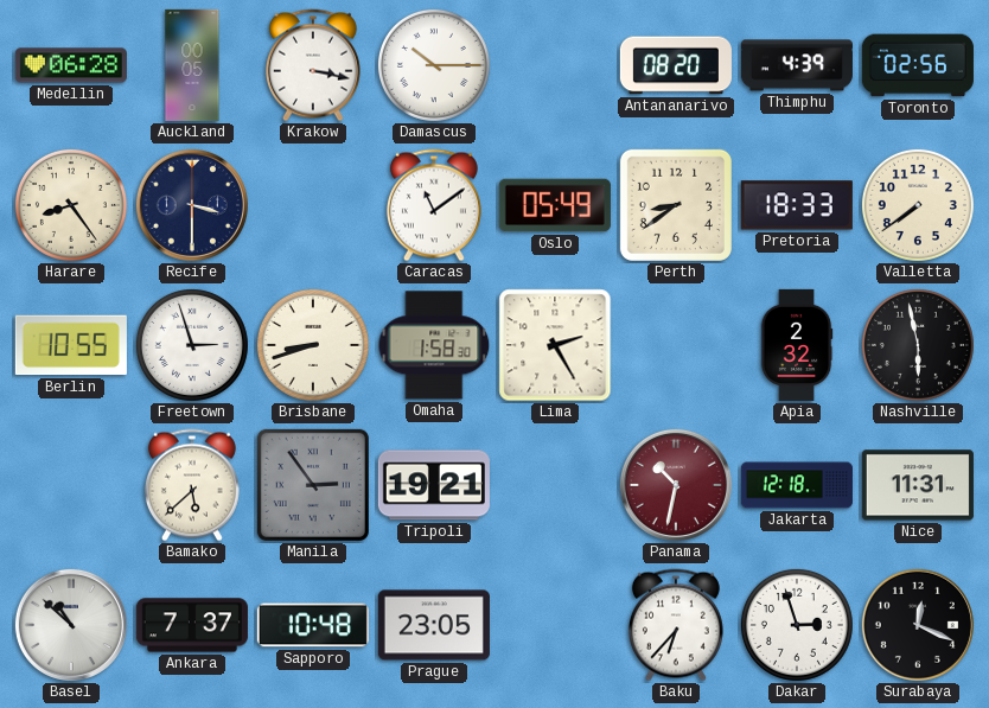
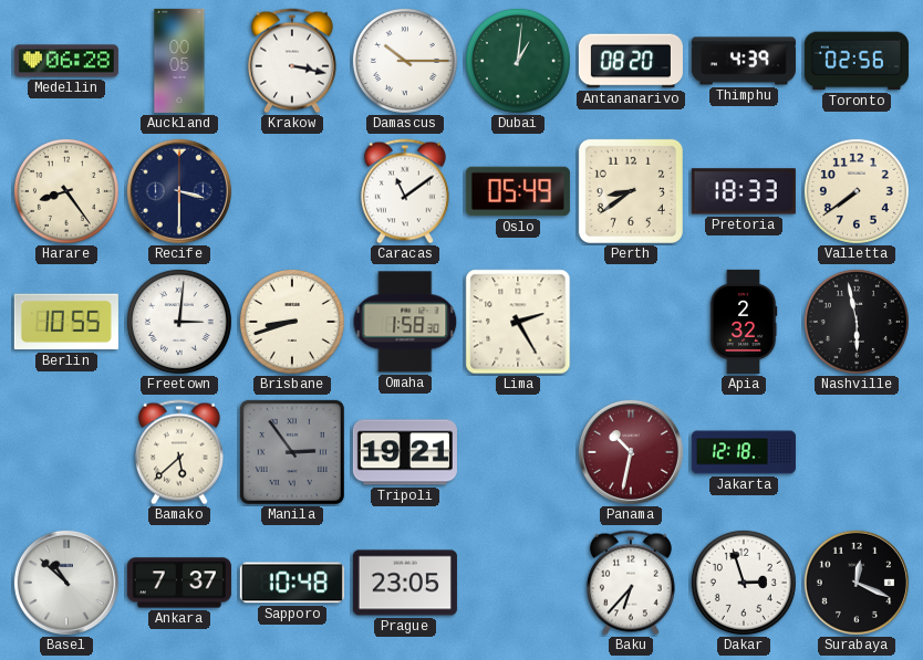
Dubai: none -> 1:01 (518, 61)
Freetown: 2:57 -> 3:01 (179, 322)
Nice: 11:31 -> none (918, 485)
